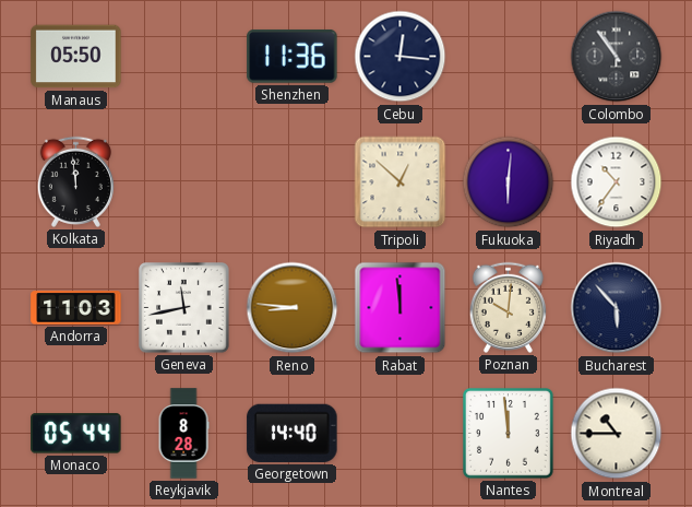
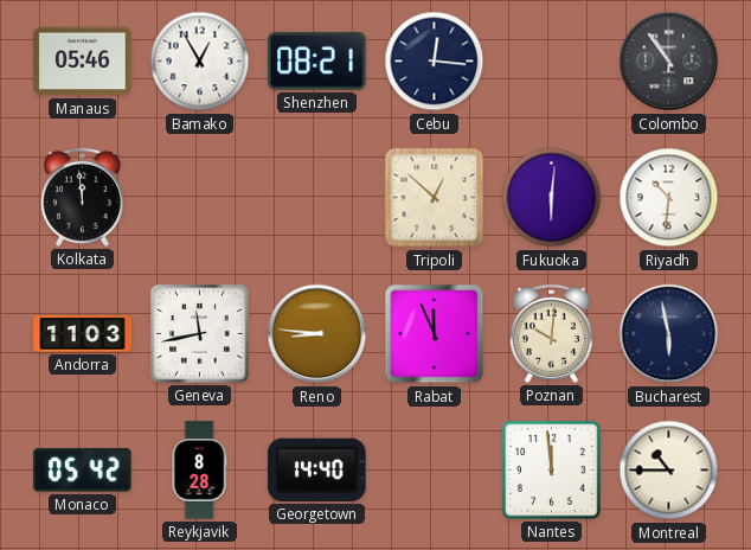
Manaus: 05:50 -> 05:46 (83, 62)
Bamako: none -> 12:55 (200, 62)
Shenzhen: 11:36 -> 08:21 (317, 62)
Riyadh: 10:36 -> 10:31 (669, 198)
Rabat: 11:59 -> 11:56 (435, 334)
Bucharest: 5:53 -> 5:58 (669, 334)
Monaco: 05:44 -> 05:42 (83, 471)
